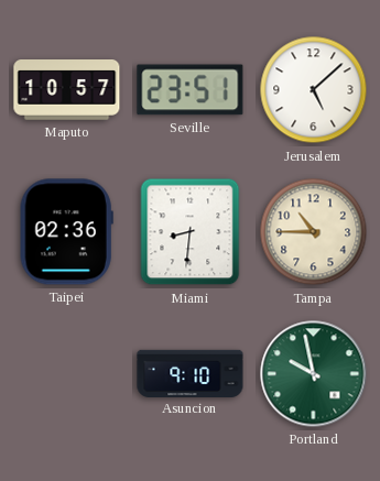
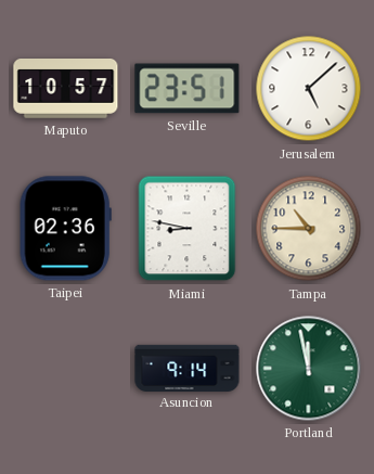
Miami: 8:31 -> 8:47 (188, 229)
Asuncion: 9:10 -> 9:14 (188, 368)
Portland: 9:58 -> 11:58 (309, 369)
